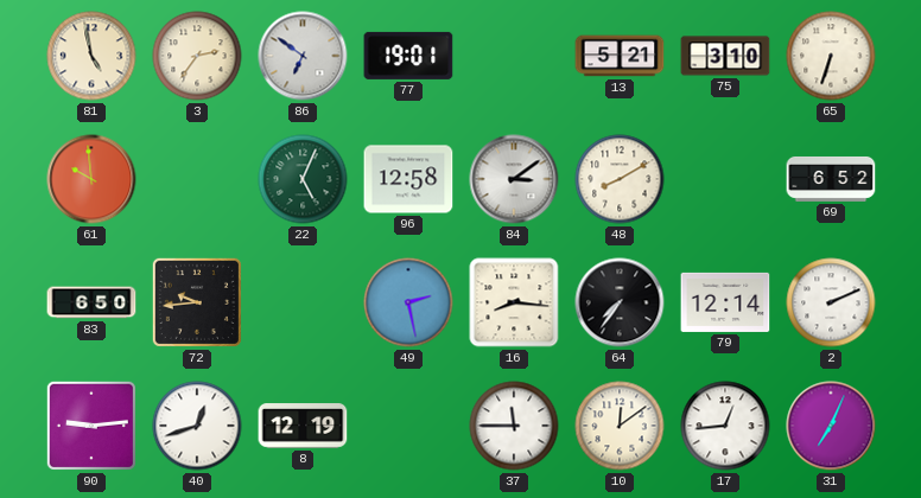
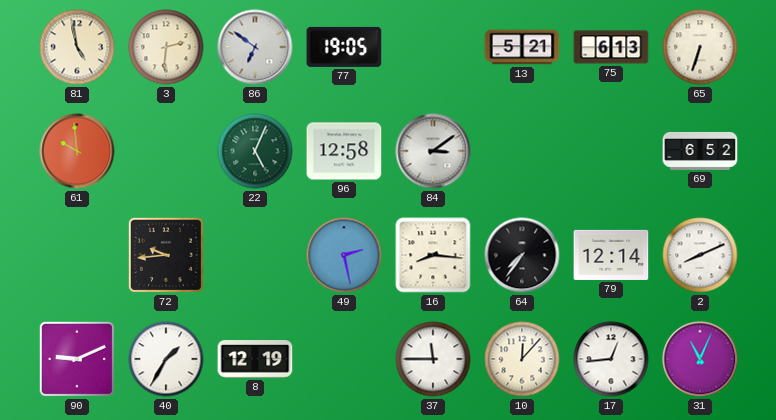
3: 2:36 -> 2:31 (166, 47)
77: 19:01 -> 19:05 (344, 47)
75: 3:10 -> 6:13 (611, 47)
48: 8:10 -> none (620, 179)
83: 6:50 -> none (91, 302)
2: 2:11 -> 8:11 (700, 255)
90: 9:14 -> 9:11 (77, 359)
40: 12:42 -> 1:35 (166, 359)
10: 12:09 -> 12:07 (522, 359)
31: 7:04 -> 11:04 (700, 359)
